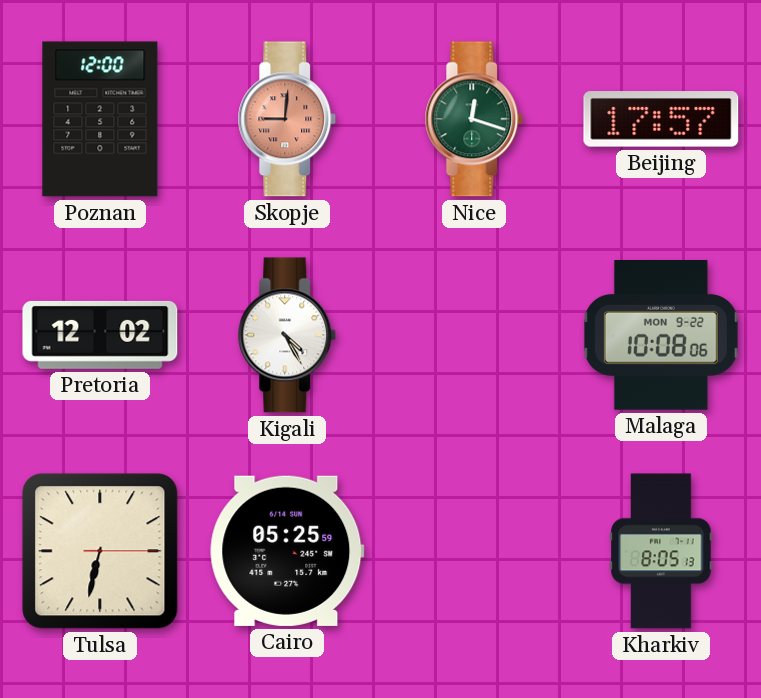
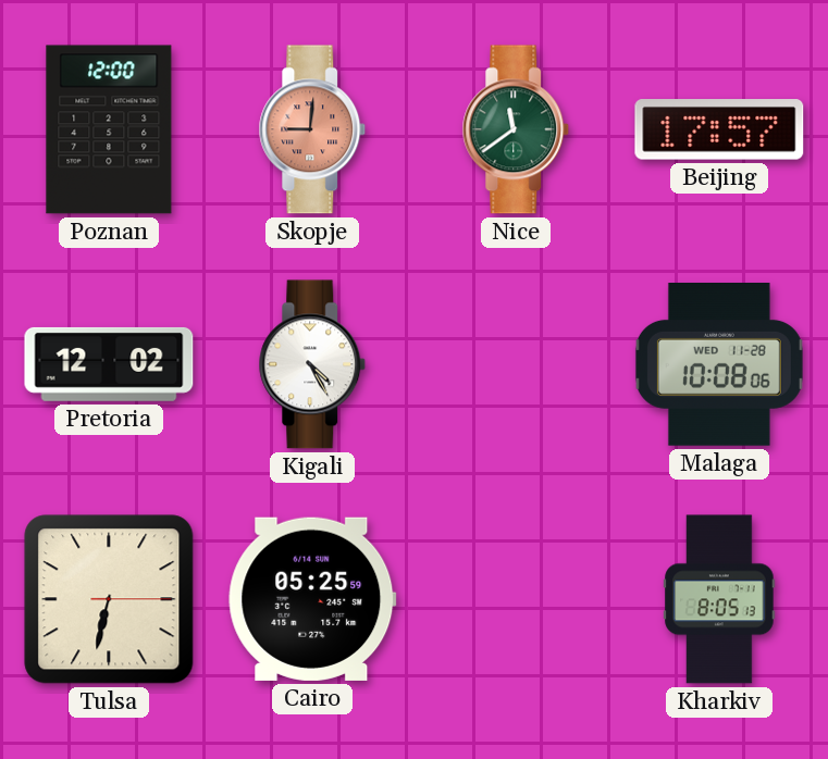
Nice: 12:18 -> 11:39 (516, 129)
Malaga date: MON 9-22 -> WED 11-28 (719, 365)
